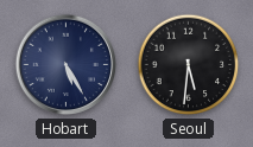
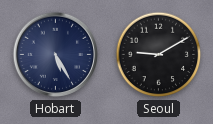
Seoul: 5:31 -> 9:10 (159, 55)
